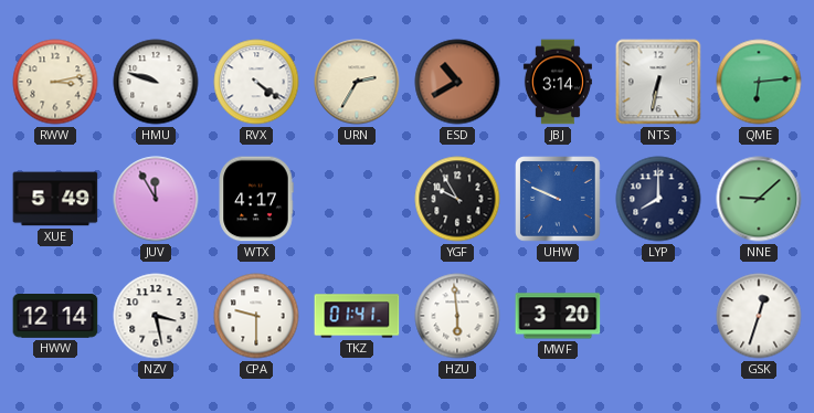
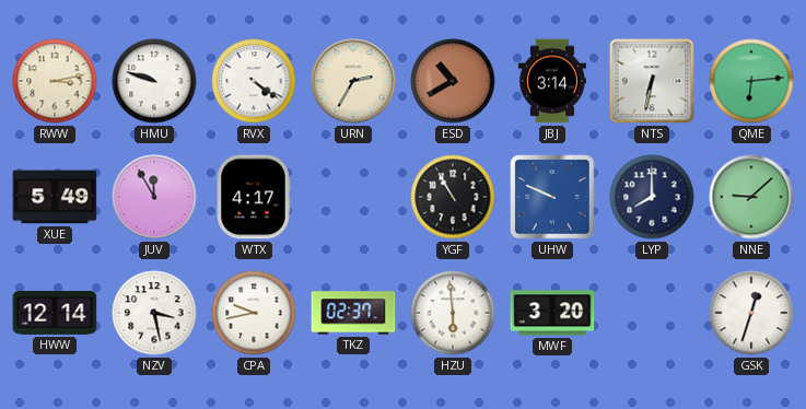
YGF: 9:55 -> 10:55 (453, 197)
CPA: 9:30 -> 9:43 (254, 313)
TKZ: 01:41 -> 02:37 (353, 313)
